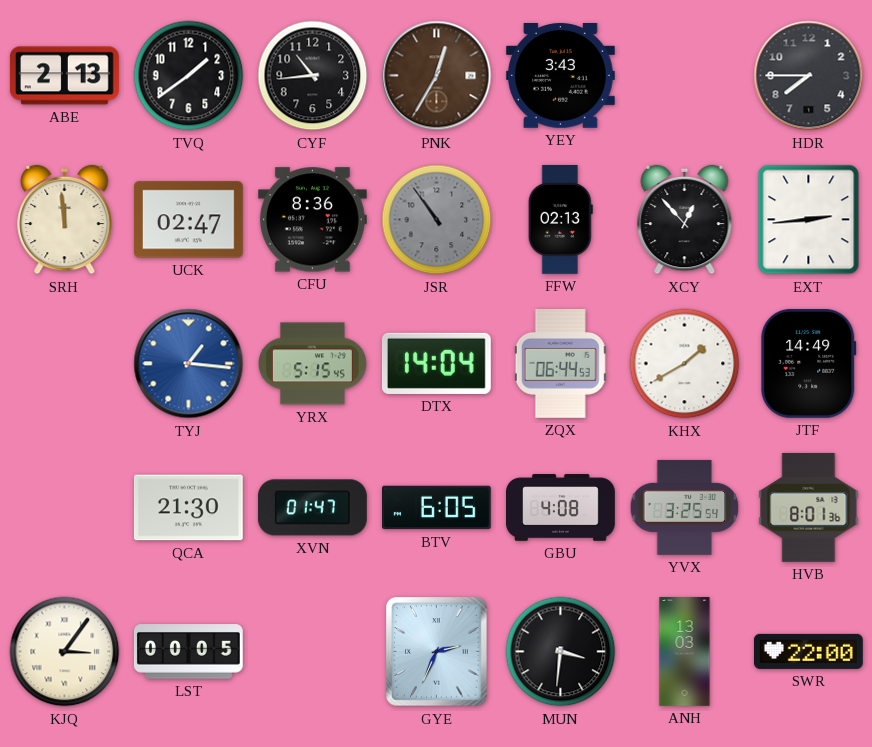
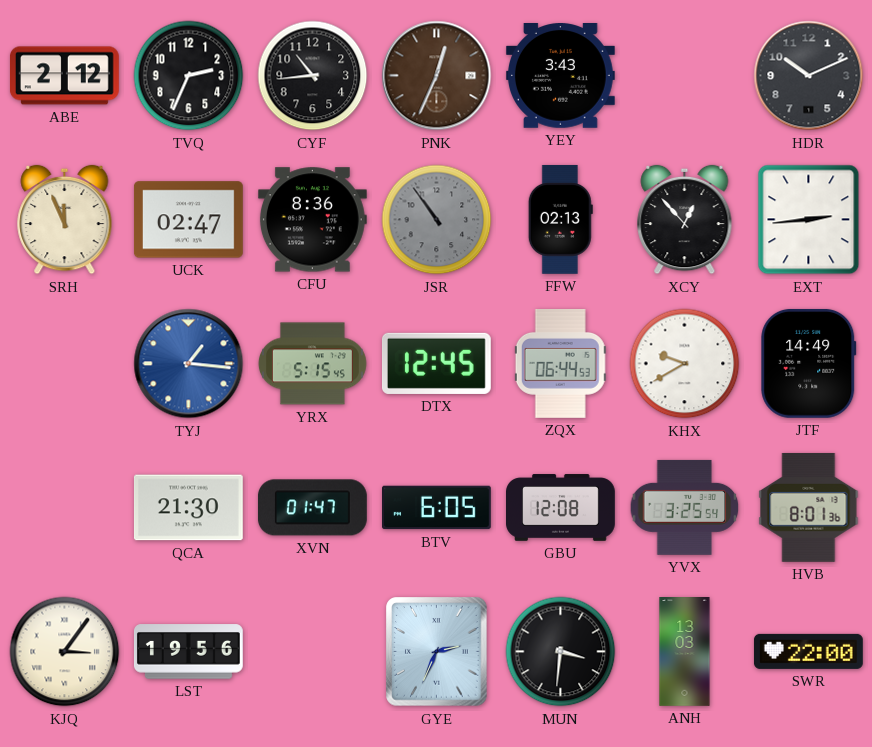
ABE: 2:13 -> 2:12 (64, 76)
TVQ: 1:39 -> 2:34 (189, 76)
PNK: 12:35 -> 12:34 (437, 76)
HDR: 7:45 -> 10:11 (809, 76)
SRH: 11:59 -> 11:56 (65, 220)
DTX: 14:04 -> 12:45 (436, 363)
KHX: 1:40 -> 9:40 (685, 364)
GBU: 4:08 -> 12:08 (561, 508)
LST: 00:05 -> 19:56 (188, 652)
